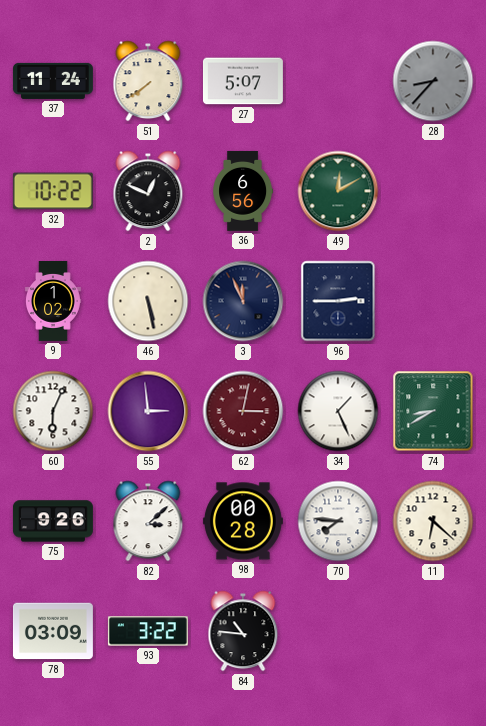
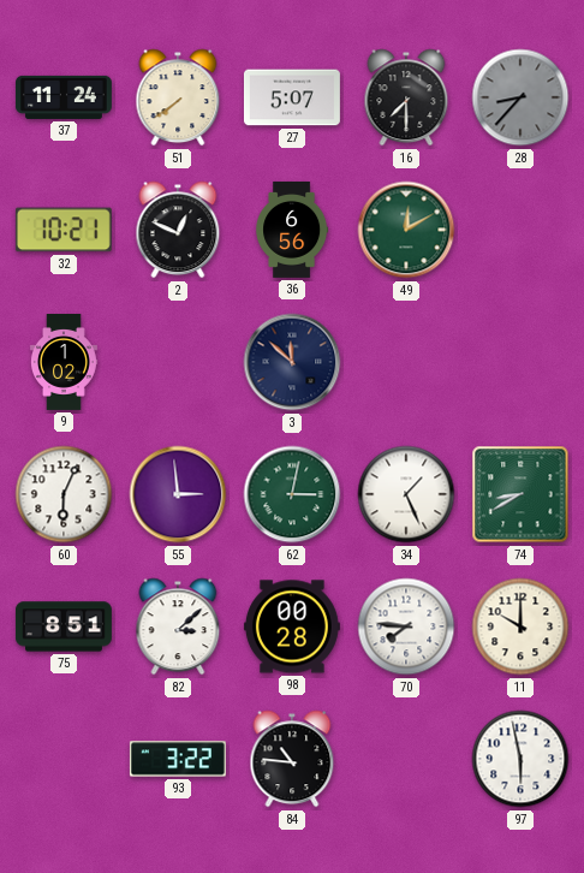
16: none -> 7:30 (406, 97)
32: 10:22 -> 10:21 (64, 230)
46: 5:28 -> none (148, 301)
3: 11:56 -> 11:52 (292, 362)
96: 2:45 -> none (338, 301)
62 dial: burgundy -> green (292, 494)
75: 9:26 -> 8:51 (64, 626)
11: 6:22 -> 10:00 (520, 626)
78: 03:09 -> none (53, 631)
97: none -> 5:58 (520, 759)
